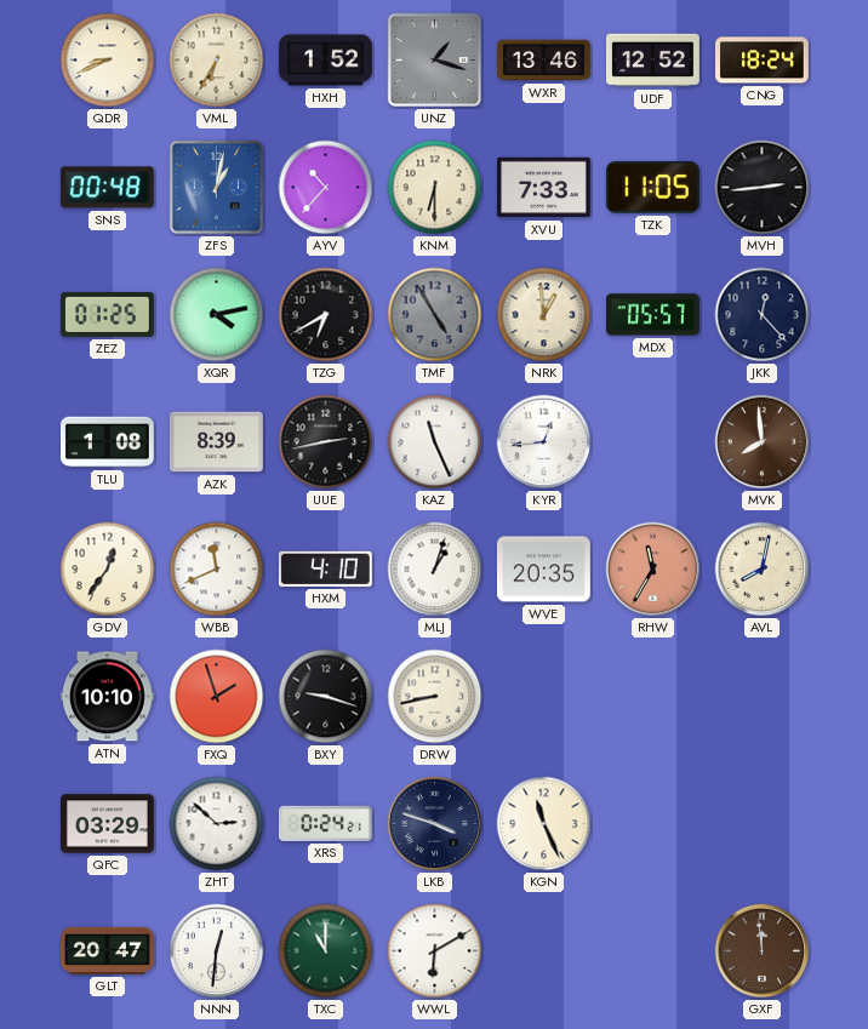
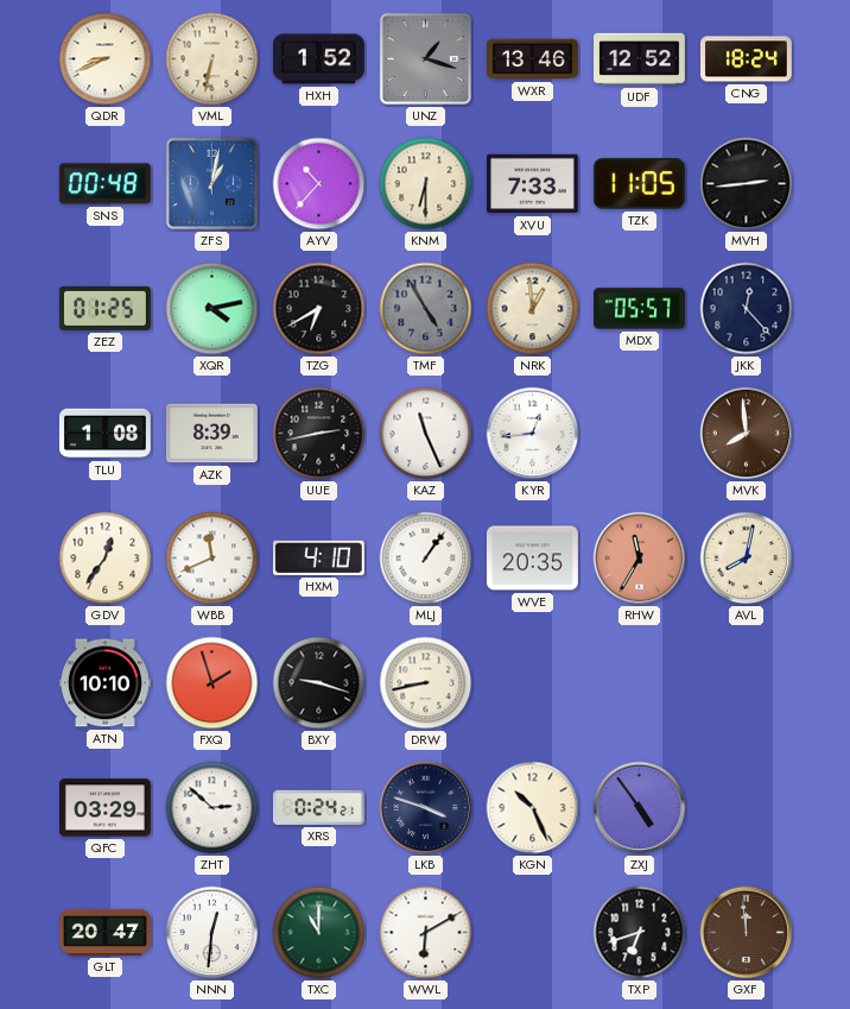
VML: 6:35 -> 6:32 (213, 59)
MLJ: 1:03 -> 1:06 (426, 559)
KGN: 11:26 -> 10:26 (533, 808)
ZXJ: none -> 4:54 (640, 808)
TXP: none -> 6:42 (640, 933)
